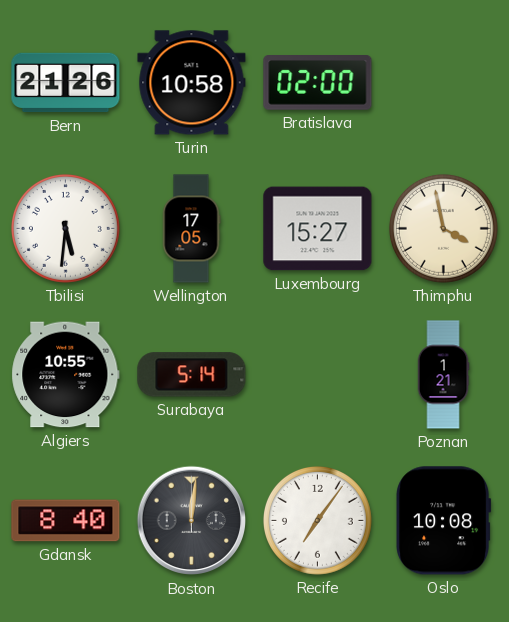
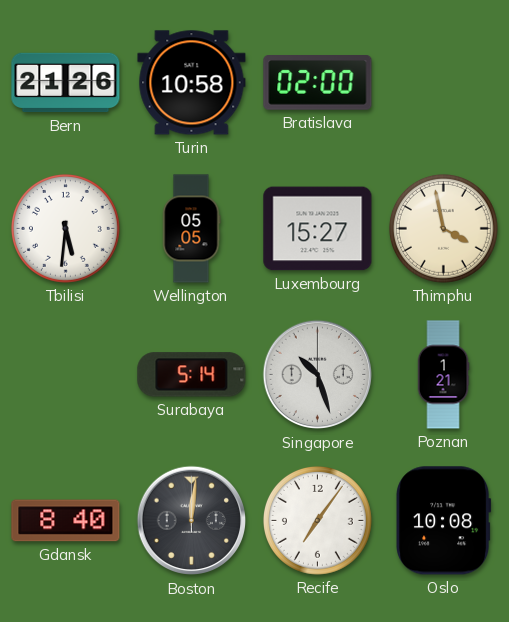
Wellington: 17:05 -> 05:05 (191, 229)
Algiers: 10:55 -> none (66, 375)
Singapore: none -> 10:27 (318, 375)
